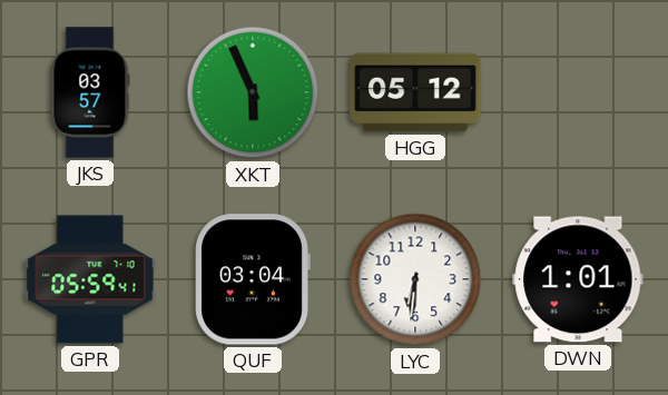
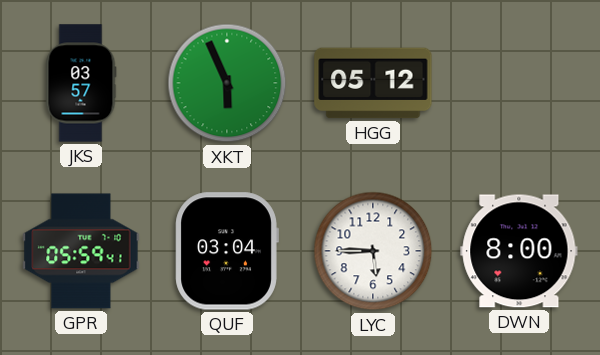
LYC: 6:31 -> 5:45 (373, 251)
DWN: 1:01 -> 8:00 (519, 251)
